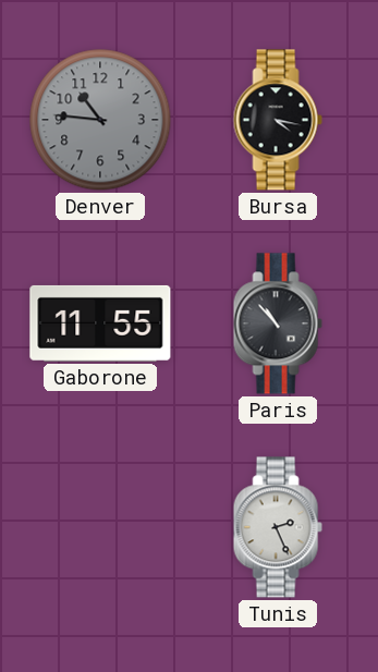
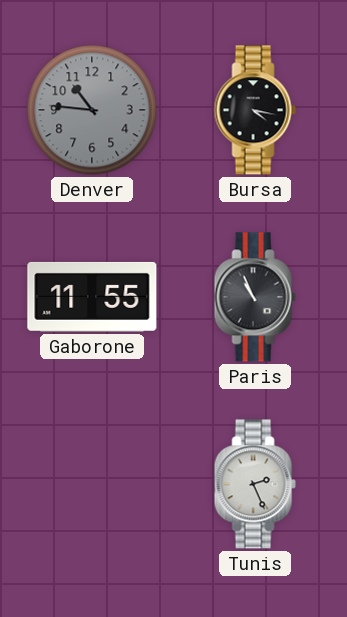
Paris: 10:53 -> 10:56 (255, 297)
